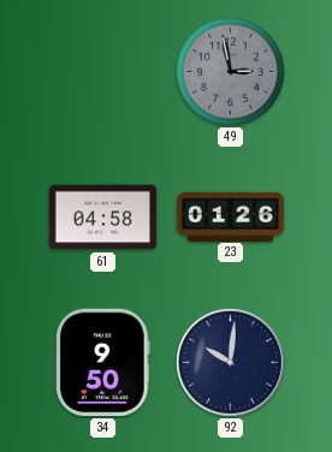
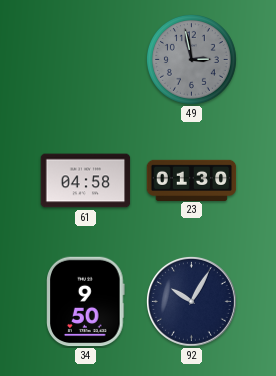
23: 01:26 -> 01:30 (192, 180)
92: 10:01 -> 10:05 (191, 301)
